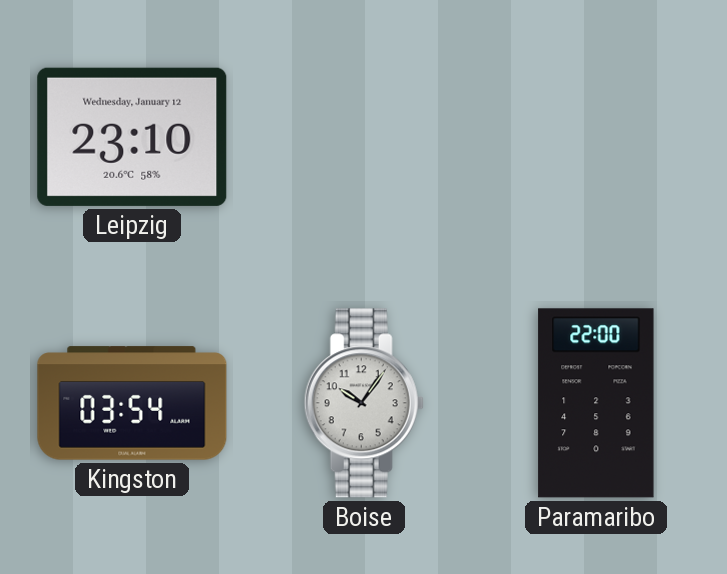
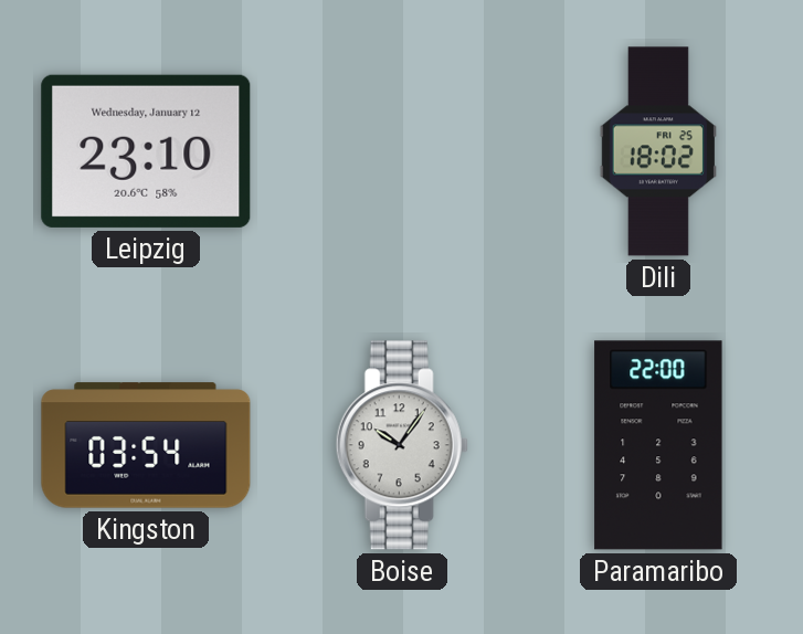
Dili: none -> 18:02 (658, 151)
